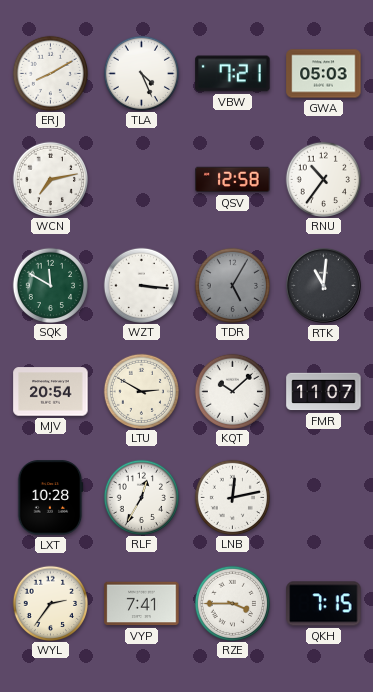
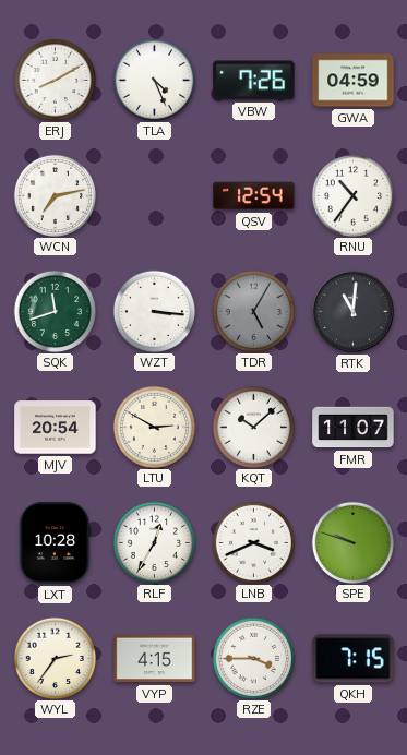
VBW: 7:21 -> 7:26 (254, 81)
GWA: 05:03 -> 04:59 (354, 81)
QSV: 12:58 -> 12:54 (254, 196)
SQK: 11:50 -> 11:42 (55, 311)
LNB: 12:13 -> 3:41 (253, 542)
SPE: none -> 9:48 (352, 542)
VYP: 7:41 -> 4:15 (155, 659)
